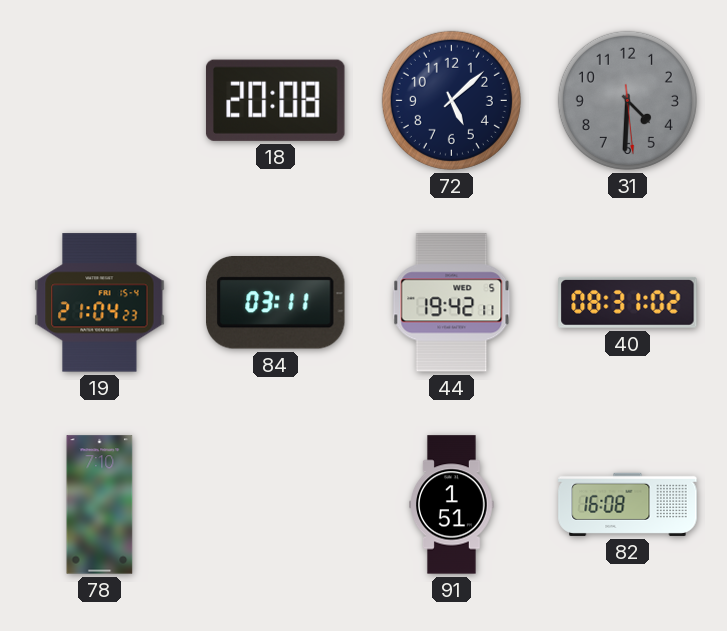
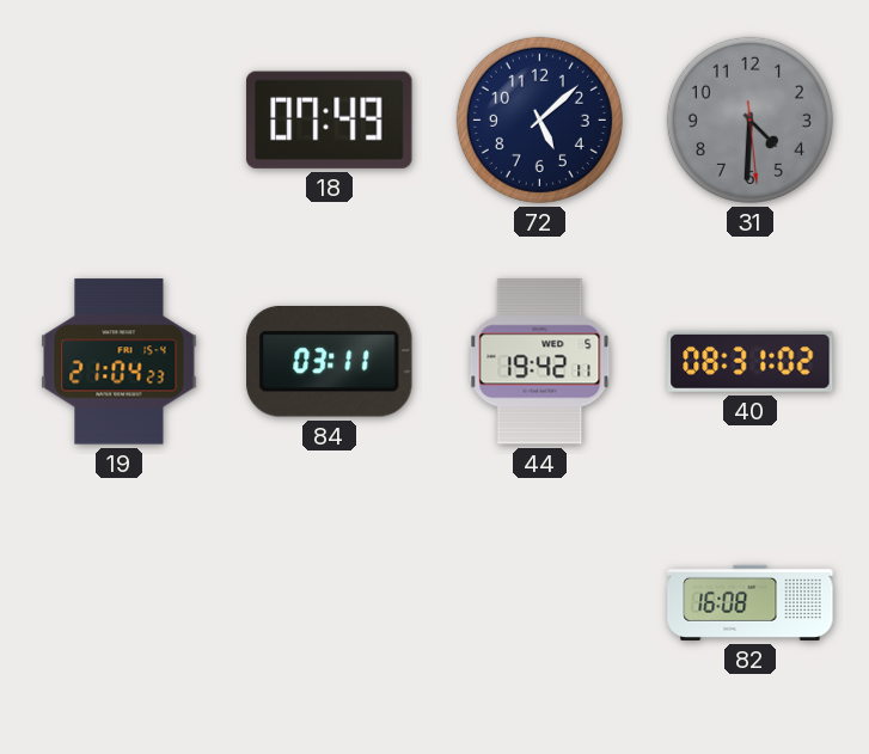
18: 20:08 -> 07:49 (329, 119)
78: 7:10 -> none (100, 505)
91: 1:51 -> none (452, 505)
